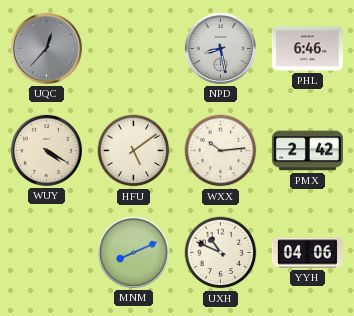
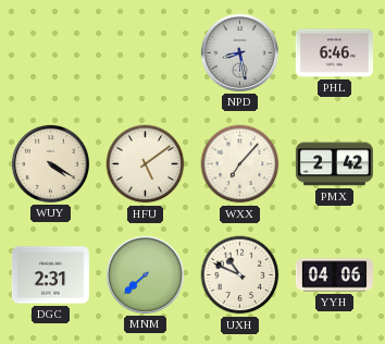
UQC: 12:37 -> none (46, 48)
WXX: 10:14 -> 7:07 (240, 164)
DGC: none -> 2:31 (50, 275)
MNM: 8:11 -> 7:38 (145, 274)
